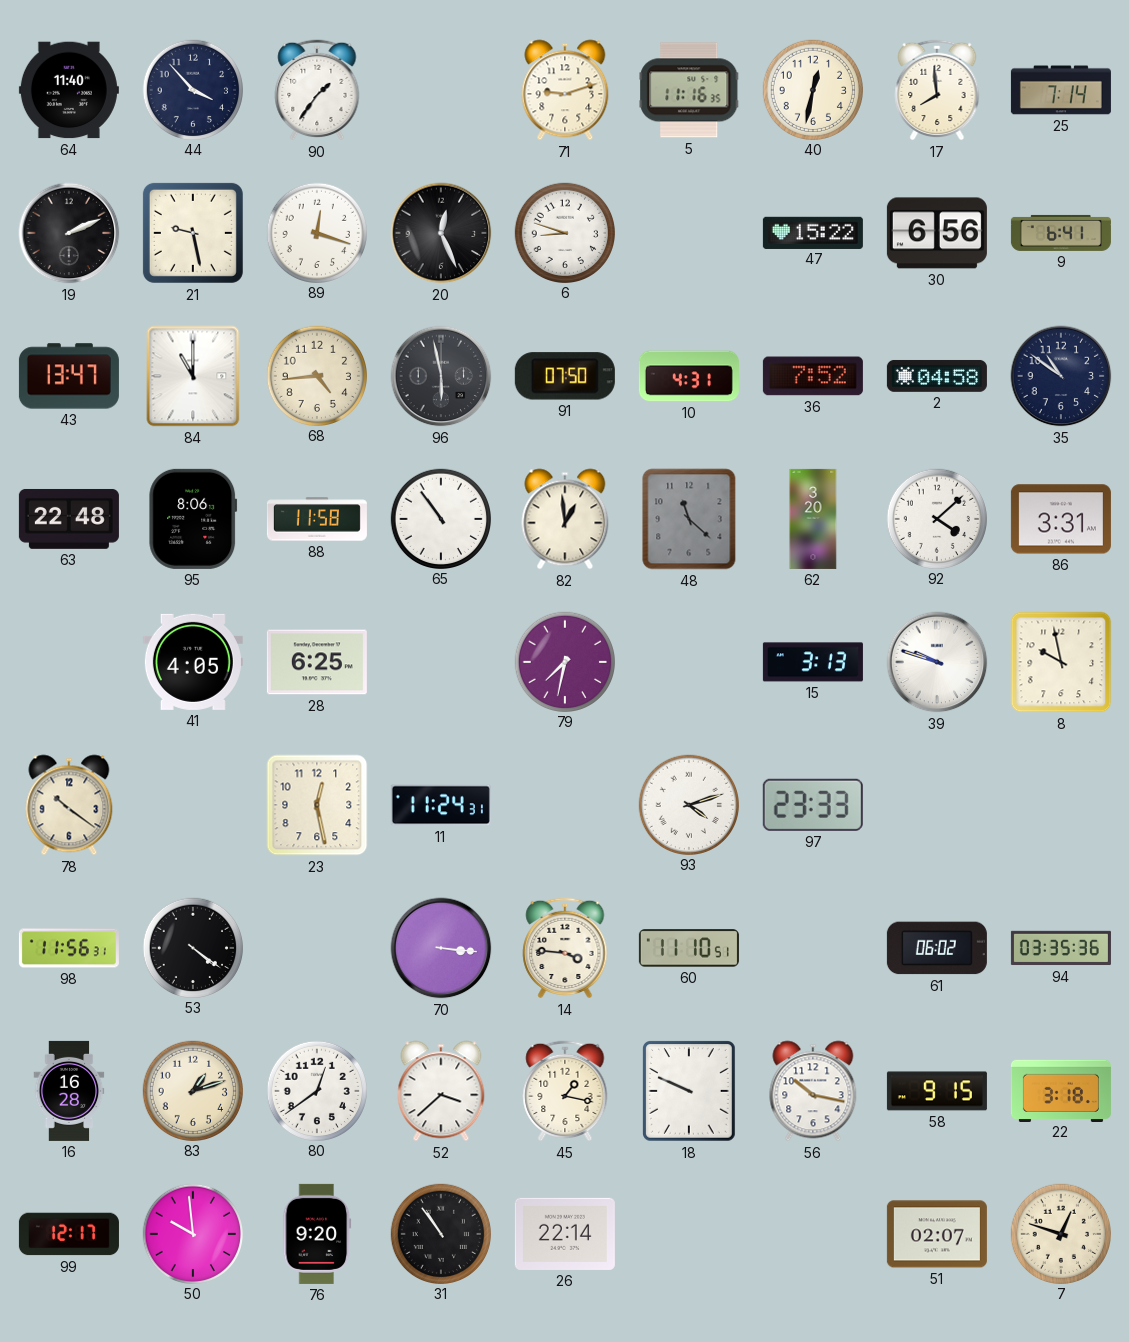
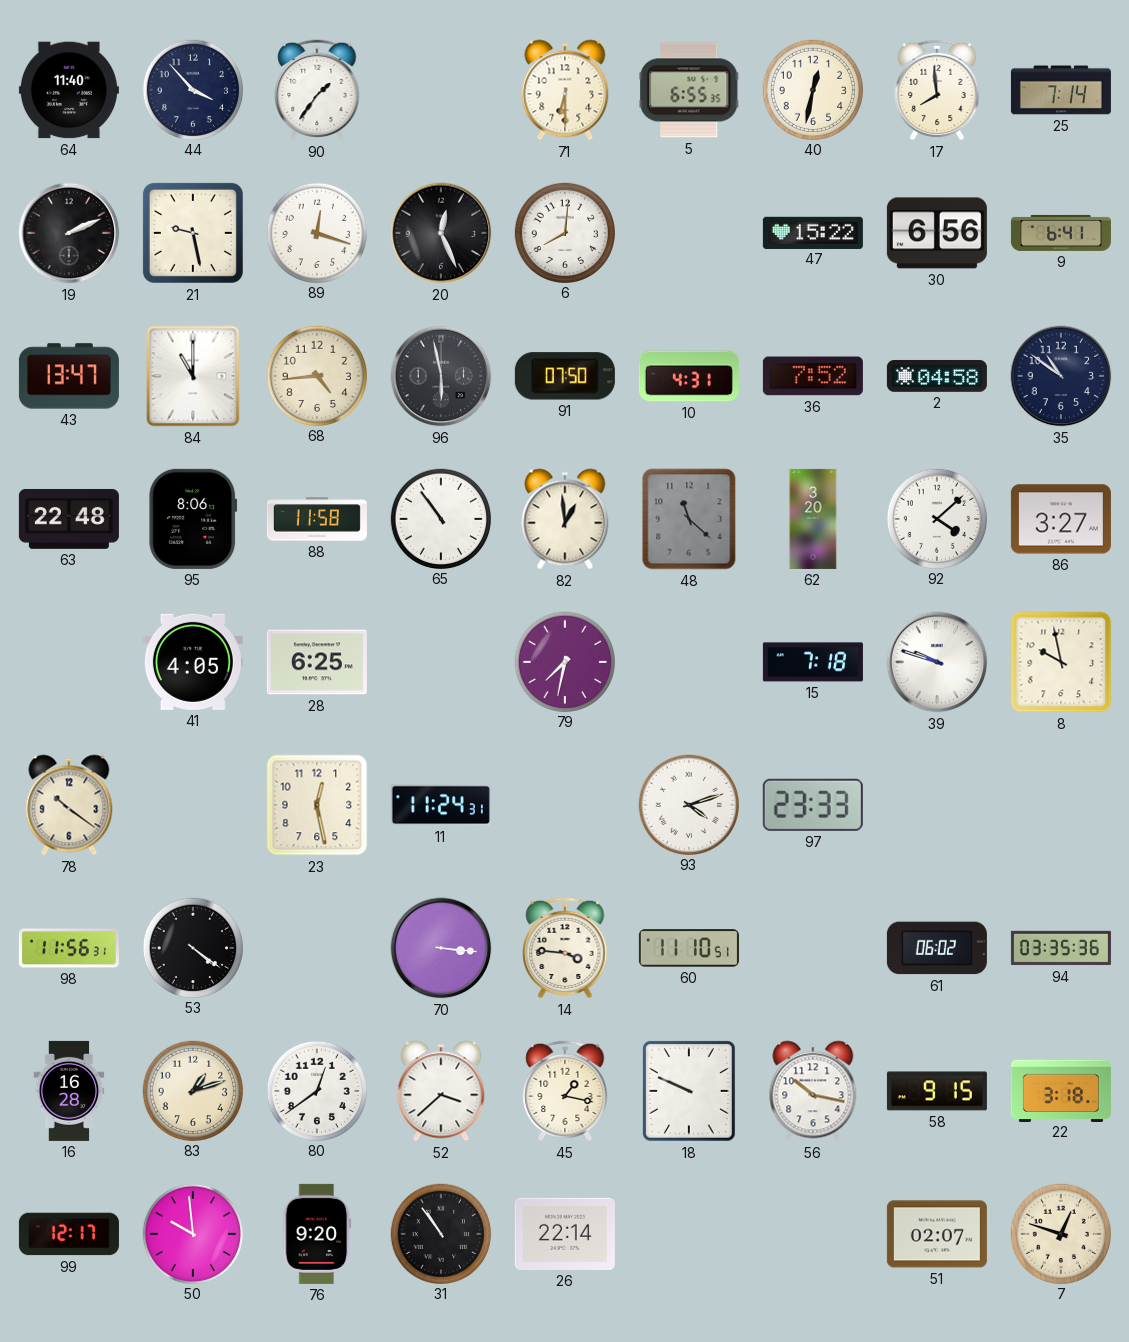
71: 9:12 -> 6:30 (565, 90)
5: 11:16 -> 6:55 (689, 90)
6: 8:48 -> 8:01 (564, 232)
86: 3:31 -> 3:27 (1061, 519)
15: 3:13 -> 7:18 (813, 662)
